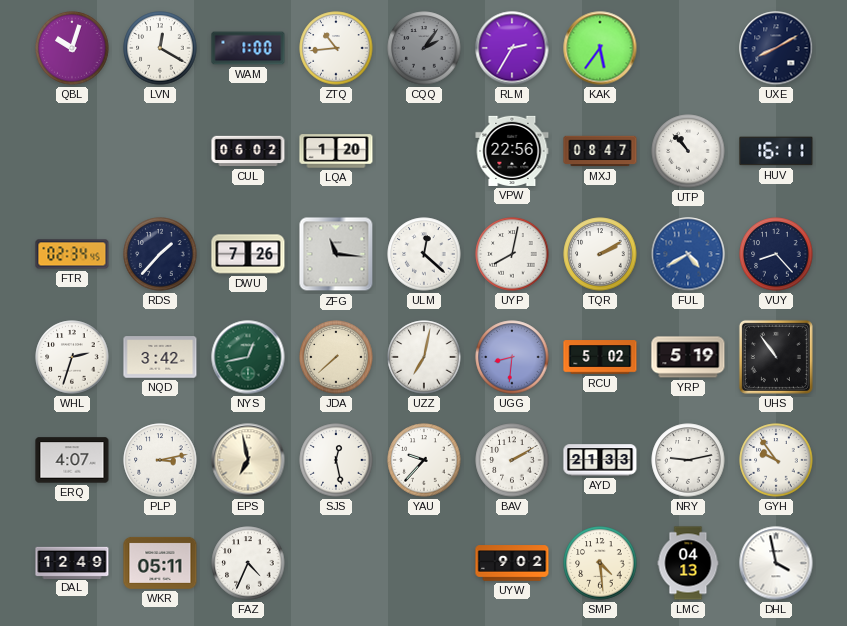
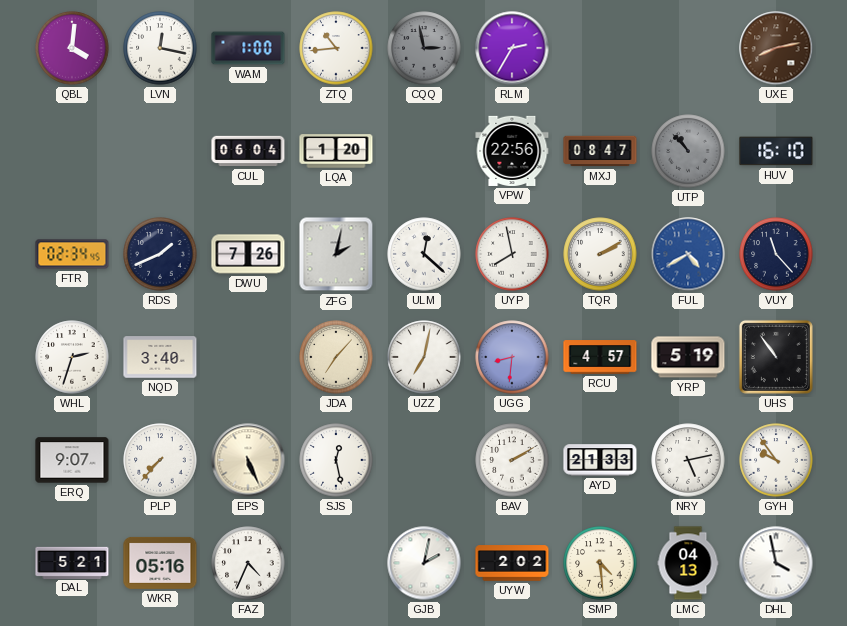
QBL: 10:03 -> 4:01 (72, 48)
LVN: 12:20 -> 12:17 (160, 48)
CQQ: 2:06 -> 2:58 (424, 48)
KAK: 5:36 -> none (600, 48)
UXE: 8:10 -> 8:13 (776, 48)
UXE dial: navy -> brown (776, 48)
CUL: 06:02 -> 06:04 (248, 151)
UTP dial: white -> grey (688, 151)
HUV: 16:11 -> 16:10 (776, 151)
RDS: 1:37 -> 1:41 (160, 254)
ZFG: 11:16 -> 2:02 (336, 254)
UYP: 8:02 -> 7:58 (512, 254)
VUY: 8:23 -> 11:23 (776, 254)
NQD: 3:42 -> 3:40 (160, 357)
NYS: 12:43 -> none (248, 357)
JDA: 7:38 -> 7:07 (336, 357)
RCU: 5:02 -> 4:57 (600, 357)
ERQ: 4:07 -> 9:07 (72, 460)
PLP: 3:13 -> 7:37 (160, 460)
EPS: 6:58 -> 5:26 (248, 460)
YAU: 9:37 -> none (424, 460)
NRY: 9:13 -> 5:13 (688, 460)
DAL: 12:49 -> 5:21 (72, 562)
WKR: 05:11 -> 05:16 (160, 563)
GJB: none -> 2:02 (424, 563)
UYW: 9:02 -> 2:02 (512, 563)
